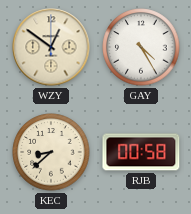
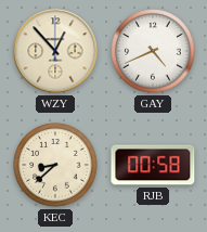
WZY: 12:51 -> 12:53 (55, 51)
GAY: 4:25 -> 4:41 (153, 51)
